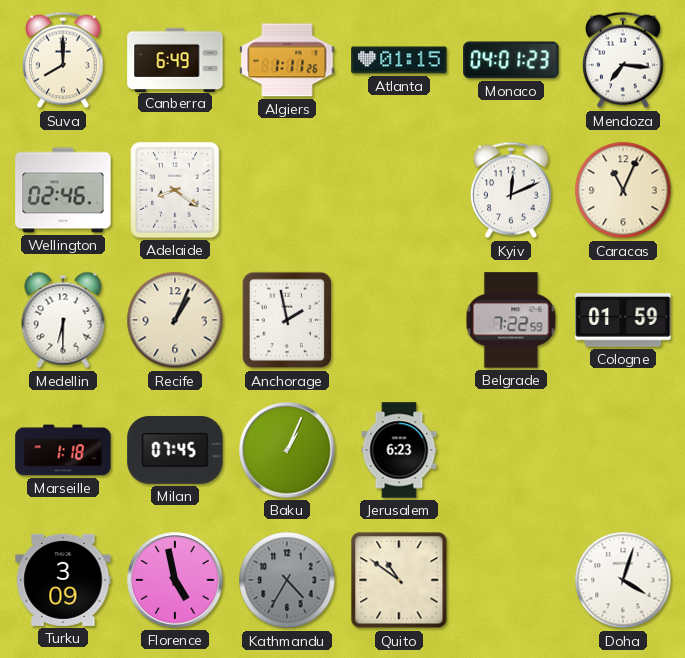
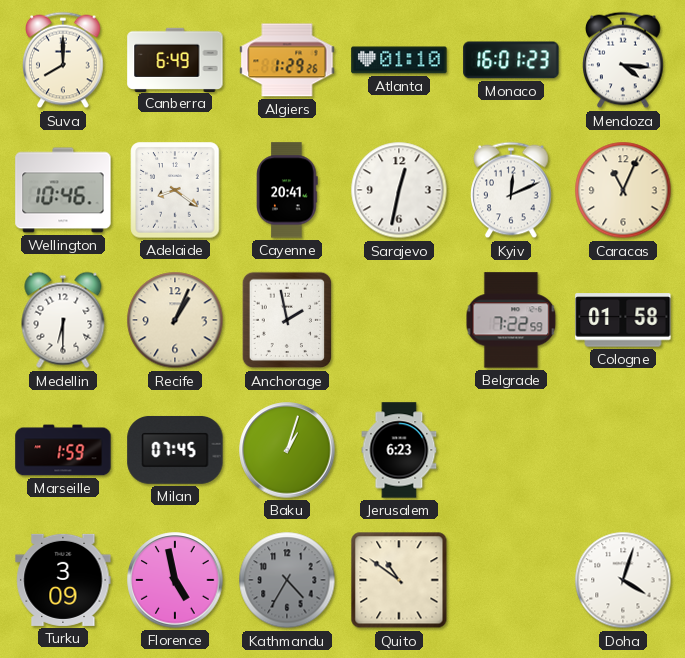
Algiers: 1:11 -> 1:29 (287, 60)
Atlanta: 01:15 -> 01:10 (399, 60)
Monaco: 04:01 -> 16:01 (511, 60)
Mendoza: 7:16 -> 4:16 (623, 60)
Wellington: 02:46 -> 10:46 (63, 190)
Cayenne: none -> 20:41 (287, 190)
Sarajevo: none -> 12:32 (399, 190)
Cologne: 01:59 -> 01:58 (623, 320)
Marseille: 1:18 -> 1:59 (63, 450)
Baku: 1:04 -> 1:03 (287, 450)
